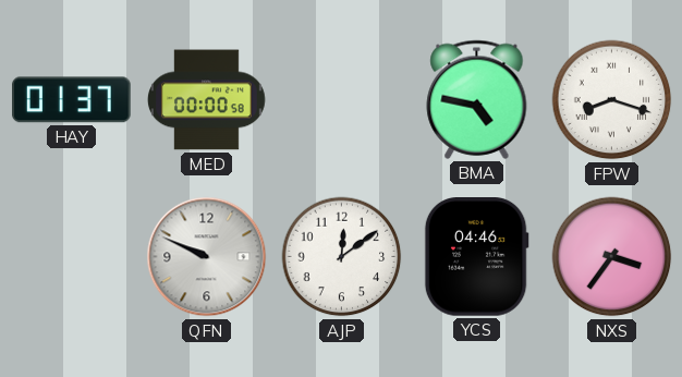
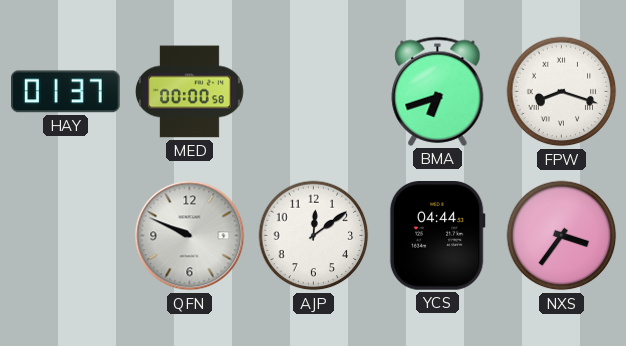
BMA: 4:47 -> 6:42 (438, 91)
YCS: 04:46 -> 04:44 (437, 236)
